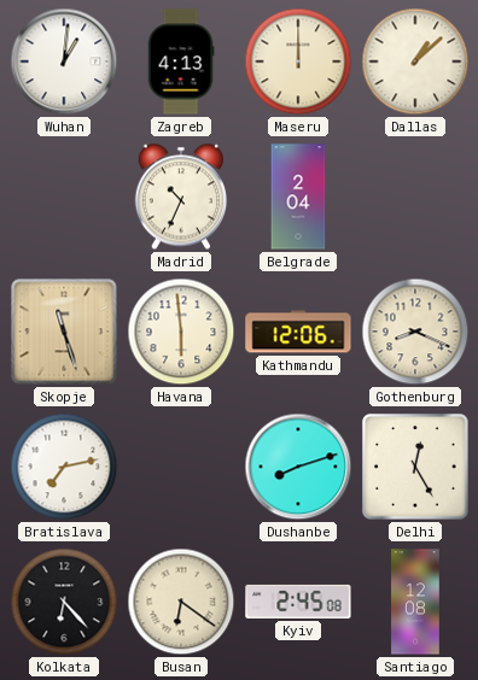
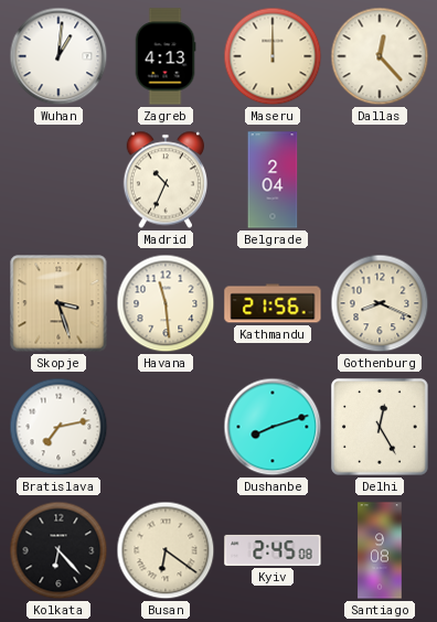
Dallas: 1:08 -> 12:23 (380, 56)
Skopje: 11:27 -> 3:27 (58, 303)
Havana: 5:59 -> 11:29 (166, 303)
Kathmandu: 12:06 -> 21:56 (273, 303)
Santiago: 12:08 -> 9:08 (380, 550)
